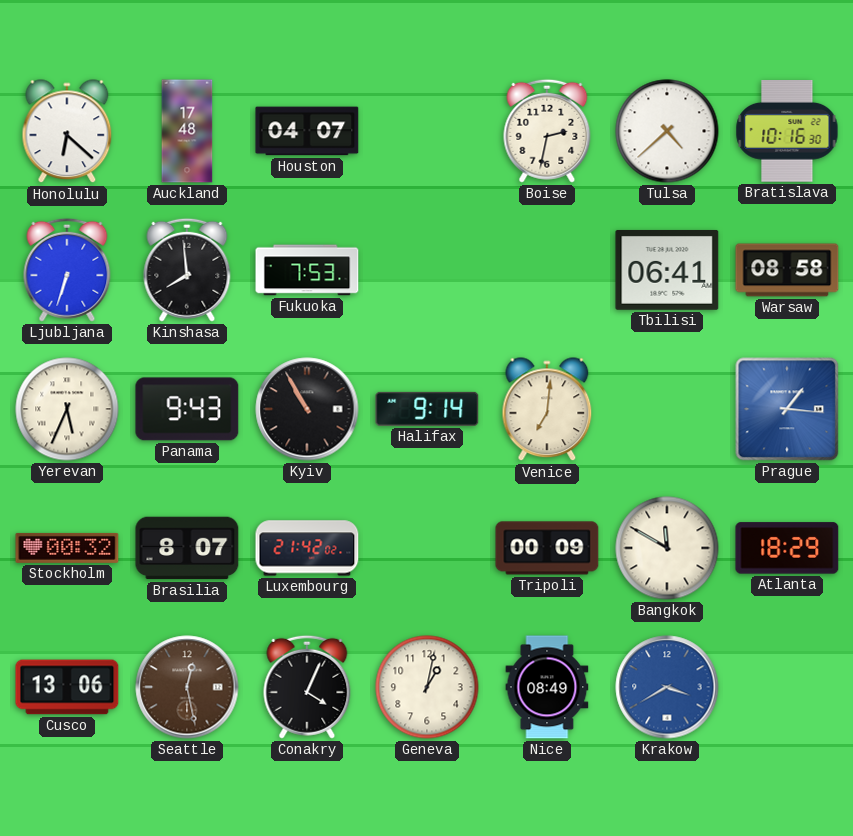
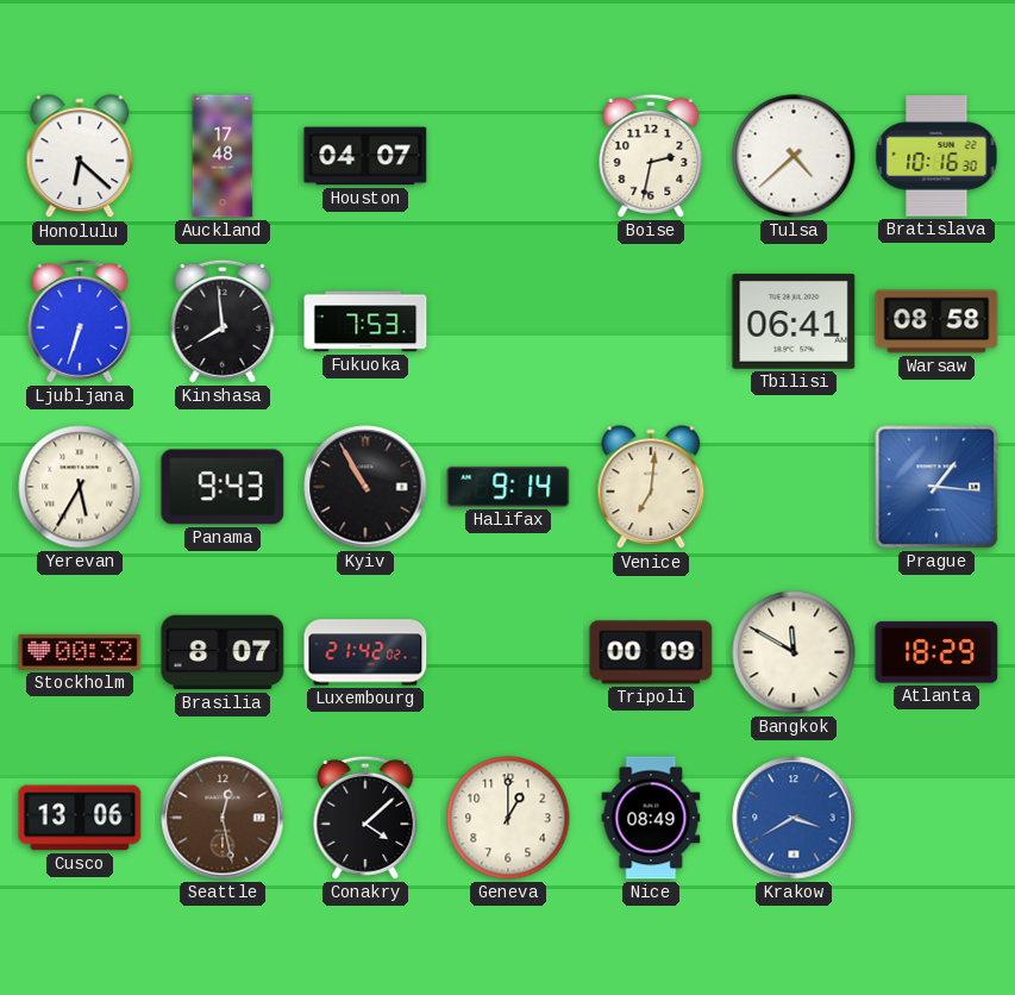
Yerevan: 5:34 -> 5:35 (80, 487)
Conakry: 4:04 -> 4:08 (365, 818)
Geneva: 1:02 -> 1:00 (508, 818)
